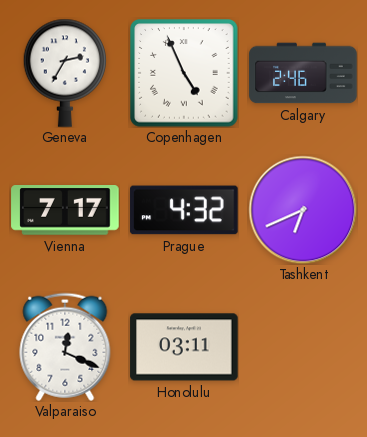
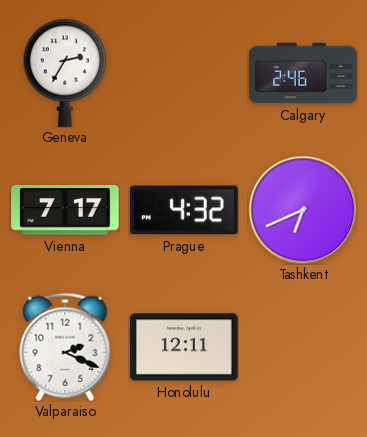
Copenhagen: 4:56 -> none (184, 73)
Valparaiso: 12:19 -> 2:19 (65, 347)
Honolulu: 03:11 -> 12:11 (184, 347)
